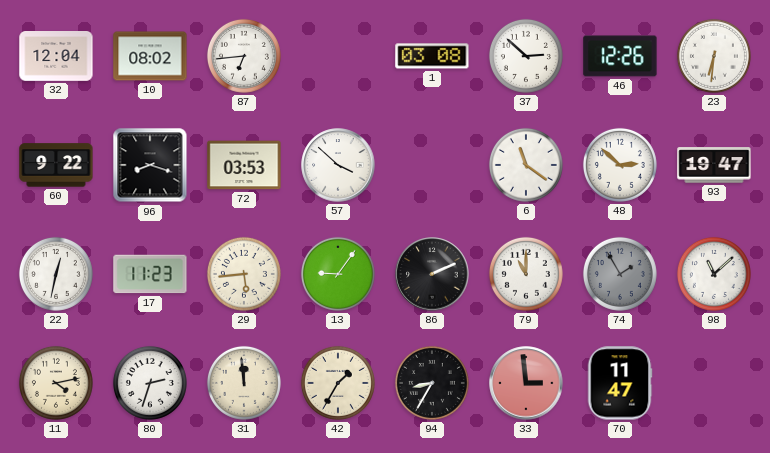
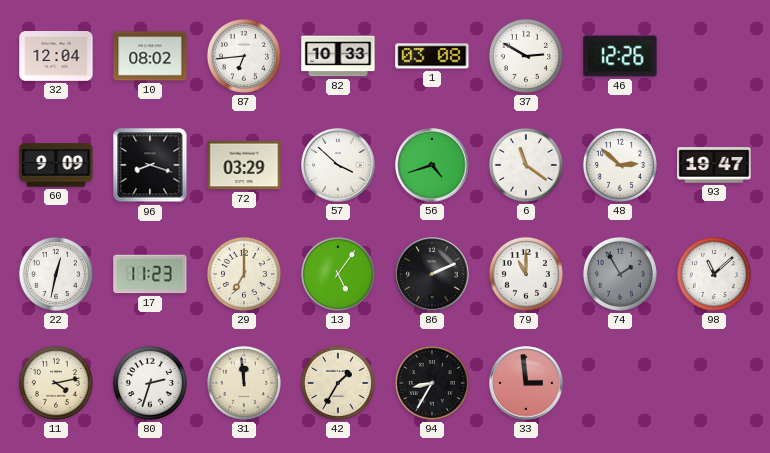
82: none -> 10:33 (338, 56)
37: 2:52 -> 2:50 (526, 56)
23: 6:31 -> none (714, 56)
60: 9:22 -> 9:09 (56, 165)
72: 03:53 -> 03:29 (244, 165)
56: none -> 4:42 (432, 165)
29: 5:44 -> 7:00 (244, 274)
13: 9:06 -> 5:06 (338, 274)
70: 11:47 -> none (620, 383)
